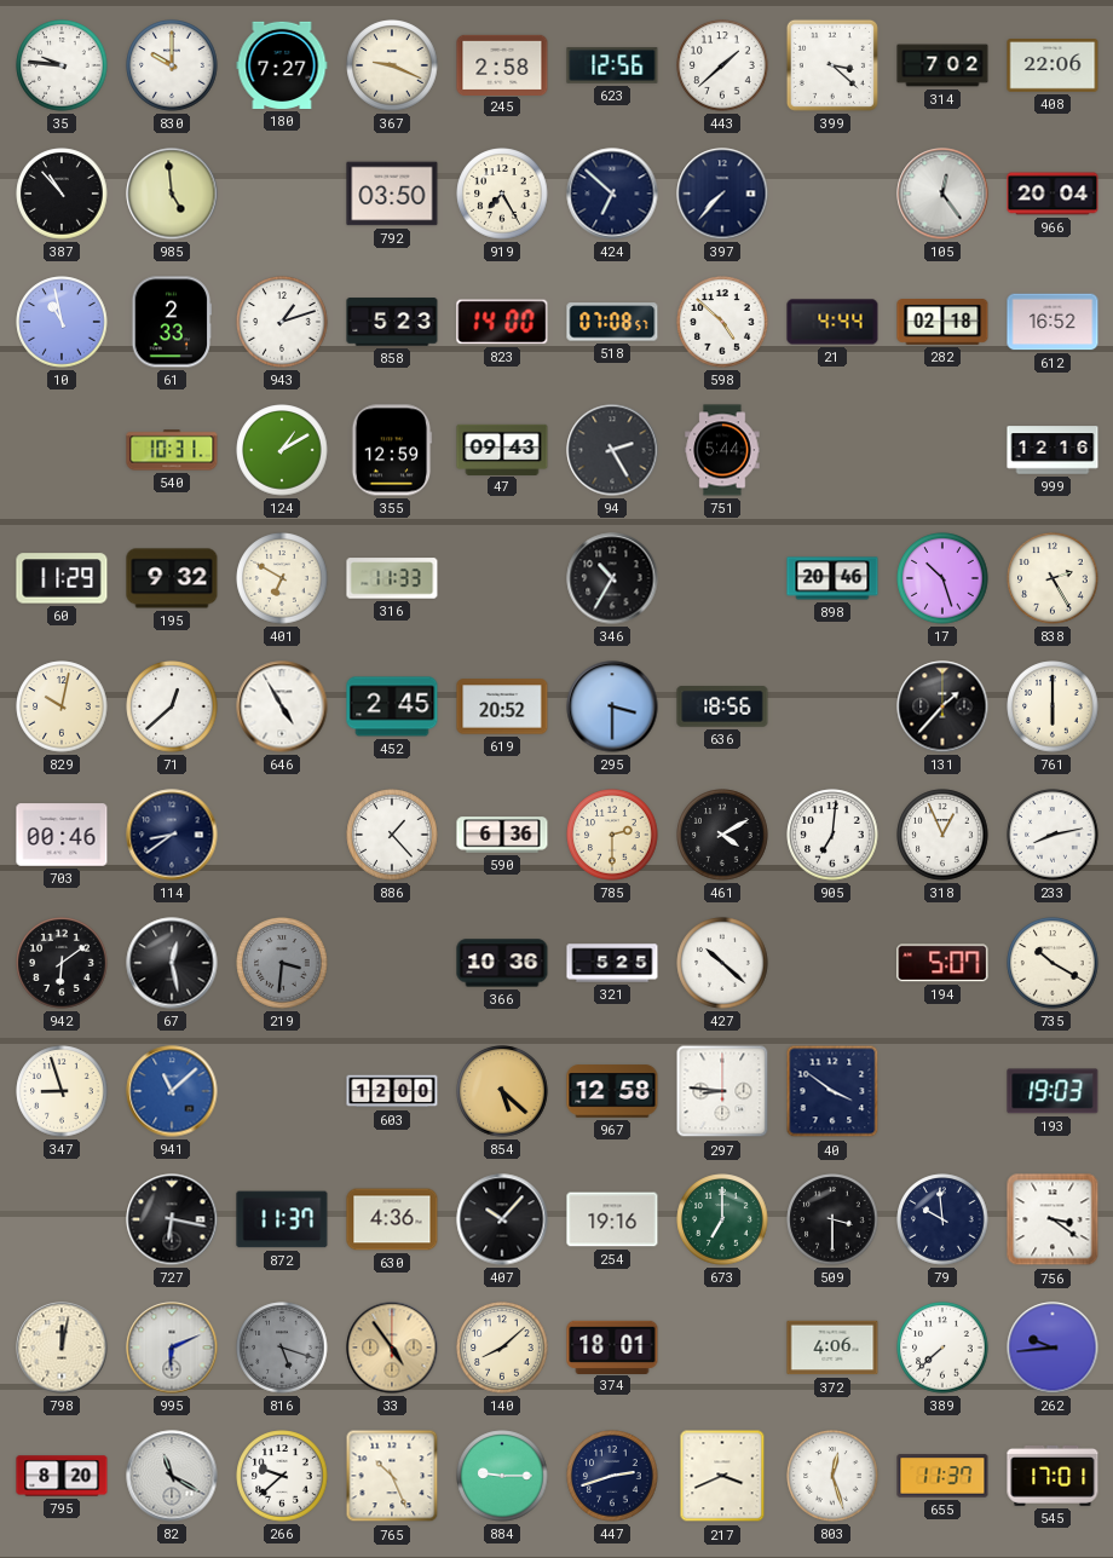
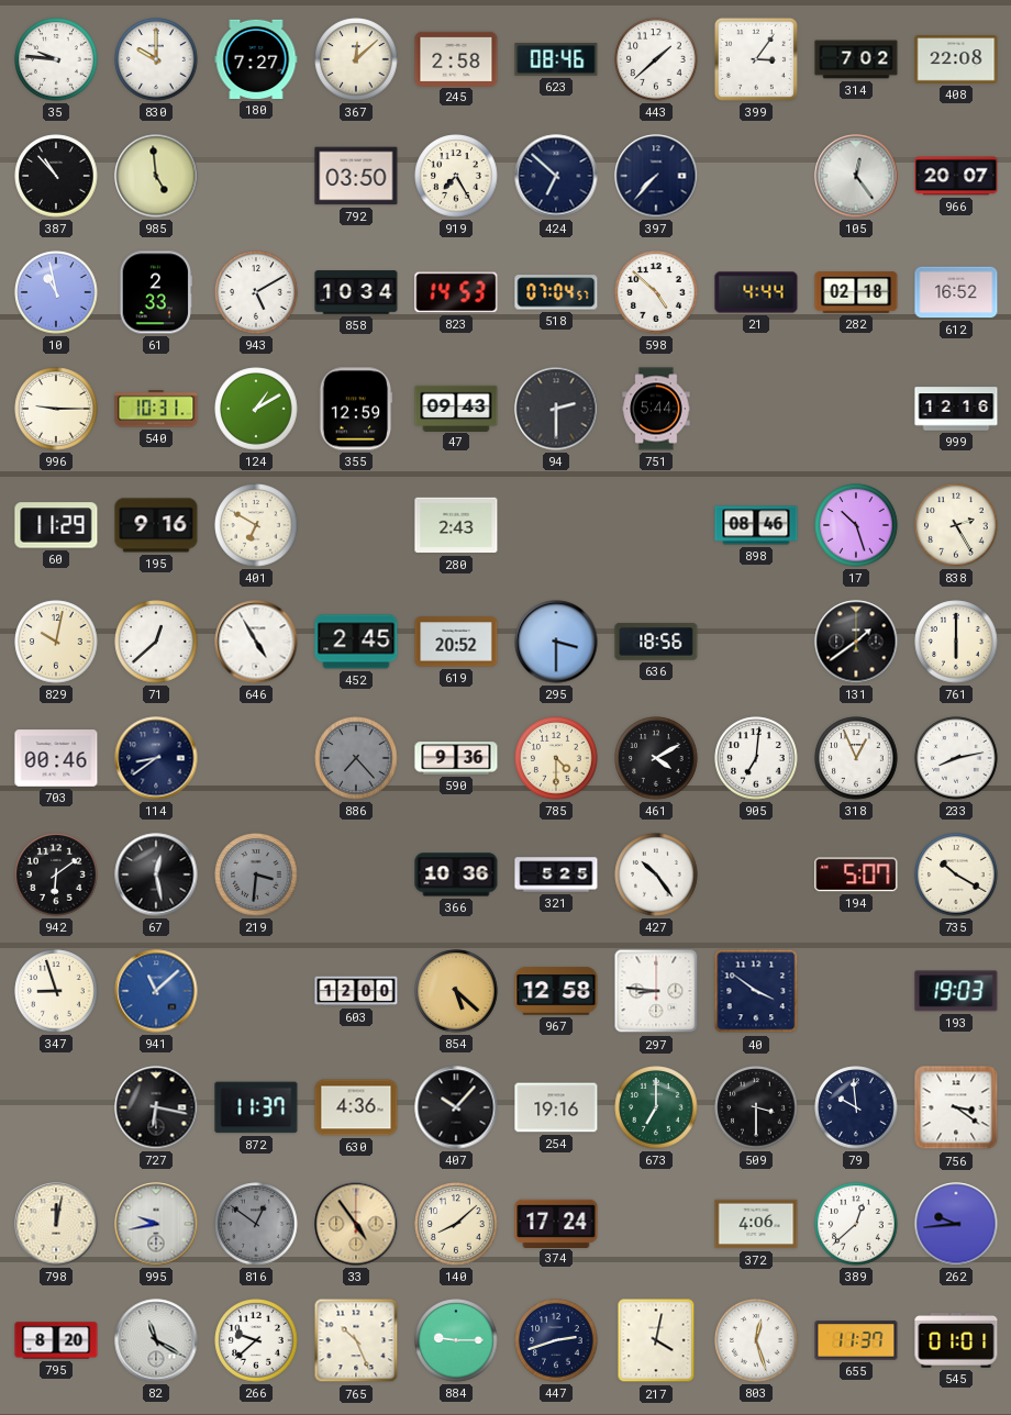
367: 9:19 -> 12:08 (356, 59)
623: 12:56 -> 08:46 (556, 59)
399: 3:22 -> 3:06 (756, 59)
408: 22:06 -> 22:08 (956, 59)
966: 20:04 -> 20:07 (956, 176)
943: 1:12 -> 5:10 (256, 292)
858: 5:23 -> 10:34 (356, 292)
823: 14:00 -> 14:53 (456, 292)
518: 07:08 -> 07:04 (556, 292)
996: none -> 9:15 (56, 409)
94: 2:25 -> 2:30 (556, 409)
195: 9:32 -> 9:16 (156, 525)
316: 11:33 -> none (392, 578)
280: none -> 2:43 (456, 525)
346: 10:35 -> none (612, 578)
898: 20:46 -> 08:46 (756, 525)
131: 1:37 -> 1:39 (856, 642)
886: 1:23 -> 7:23 (356, 758)
886 dial: white -> grey (356, 758)
590: 6:36 -> 9:36 (456, 758)
785: 2:30 -> 4:30 (556, 758)
427: 10:22 -> 10:24 (656, 874)
995: 6:11 -> 9:43 (156, 1224)
816: 5:18 -> 12:51 (256, 1224)
374: 18:01 -> 17:24 (556, 1223)
389: 7:38 -> 12:38 (856, 1224)
217: 3:41 -> 4:02 (656, 1340)
545: 17:01 -> 01:01 (956, 1340)
